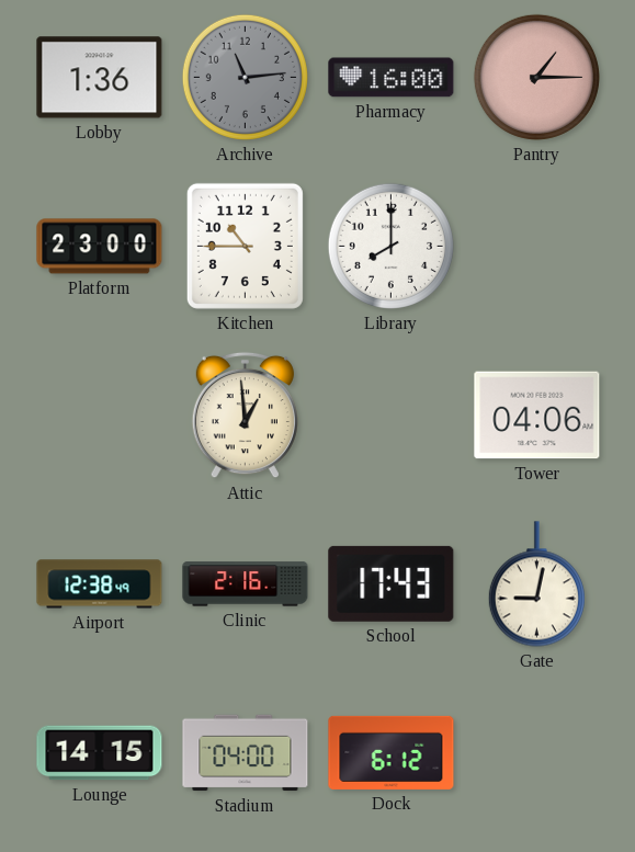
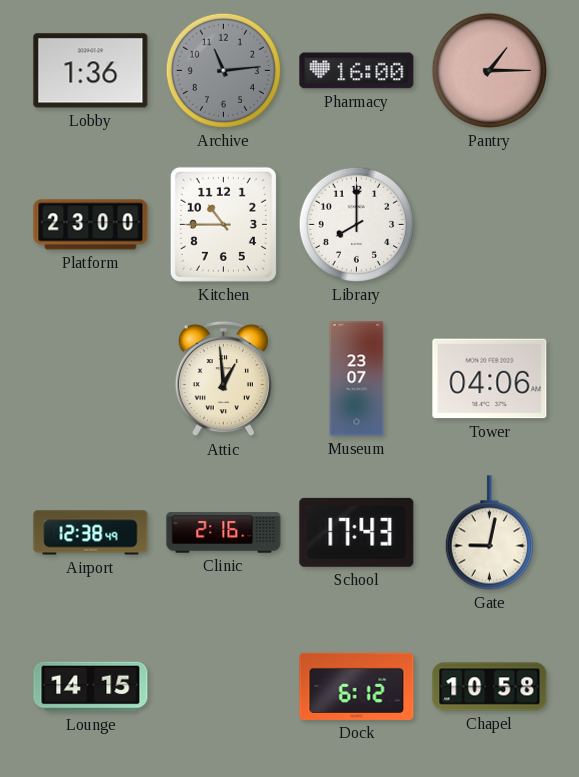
Museum: none -> 23:07 (357, 379)
Stadium: 04:00 -> none (246, 753)
Chapel: none -> 10:58 (490, 687)
